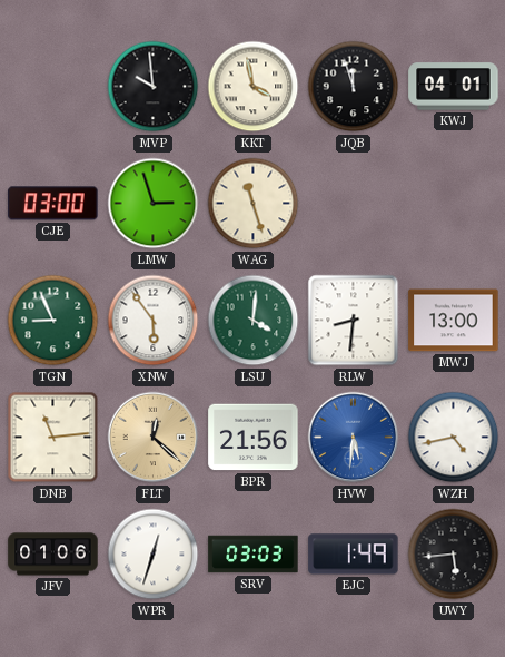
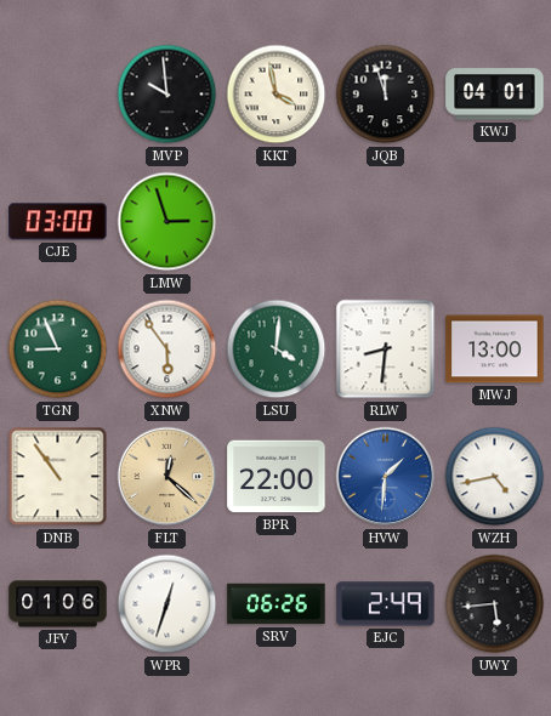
WAG: 11:27 -> none (254, 204)
DNB: 11:14 -> 10:54 (58, 477)
BPR: 21:56 -> 22:00 (277, 477)
HVW: 5:31 -> 1:31 (386, 477)
SRV: 03:03 -> 06:26 (277, 604)
EJC: 1:49 -> 2:49 (386, 604)
